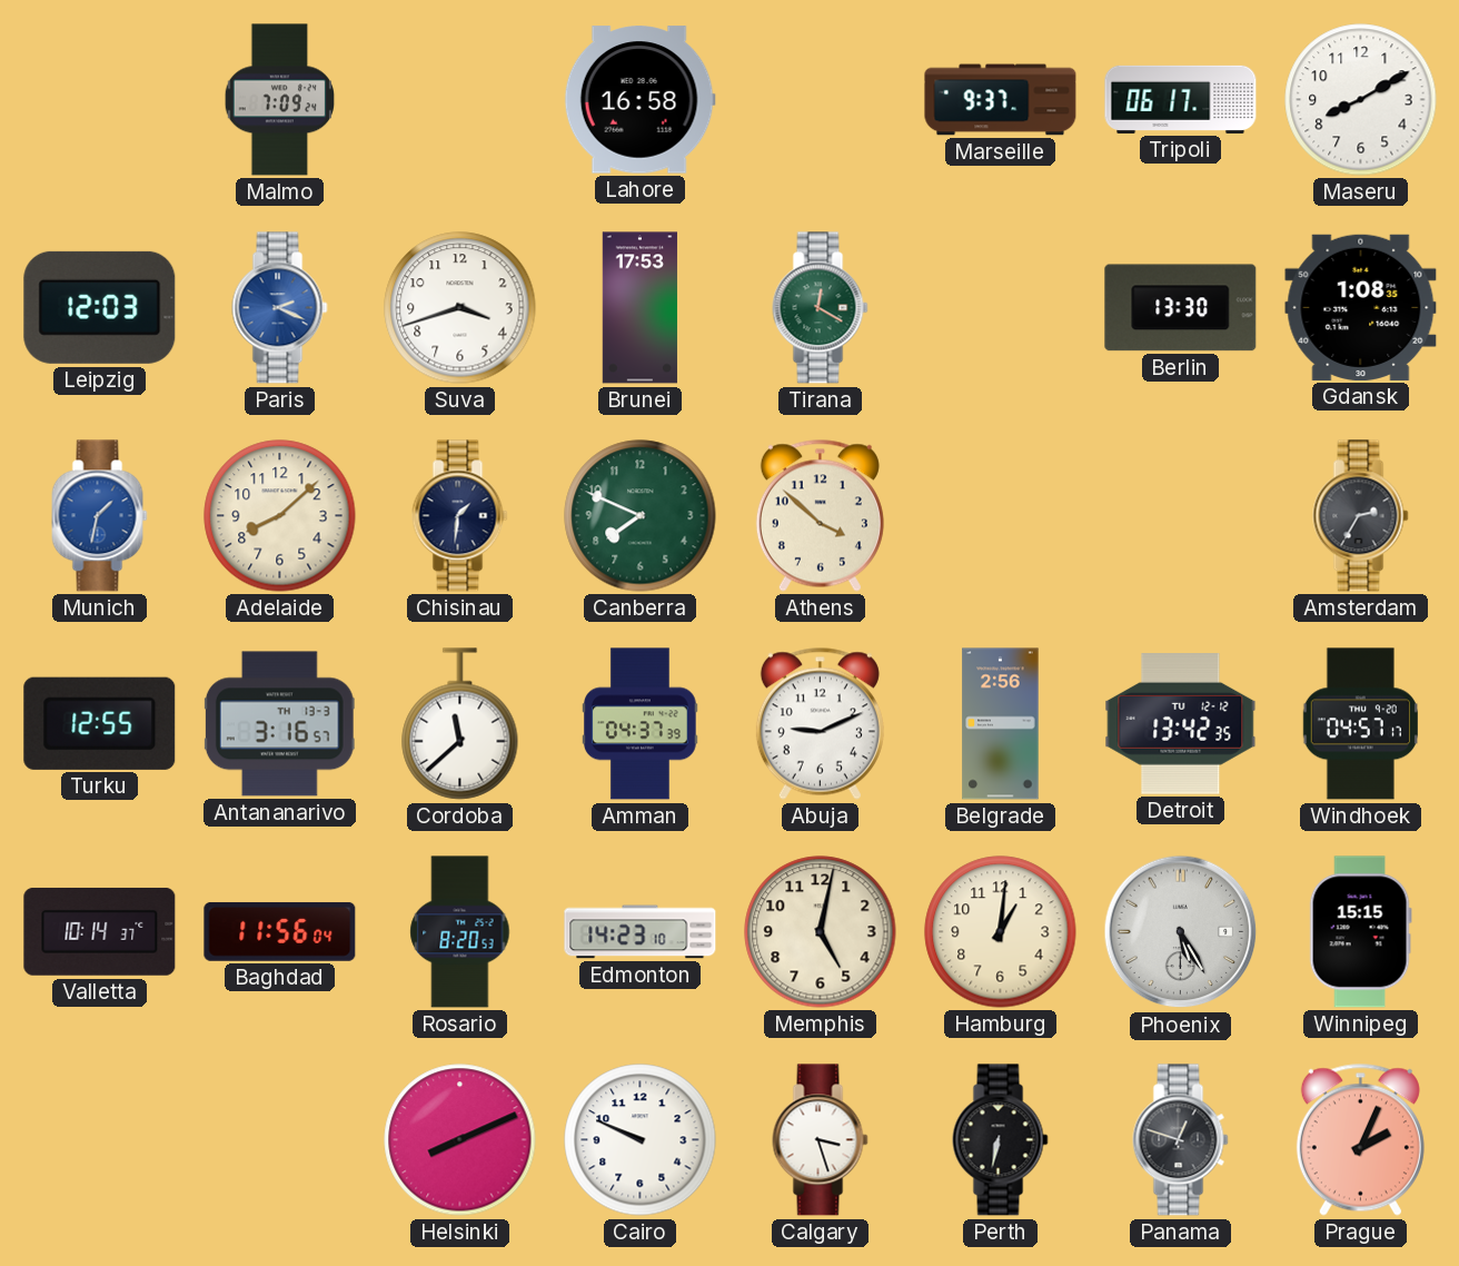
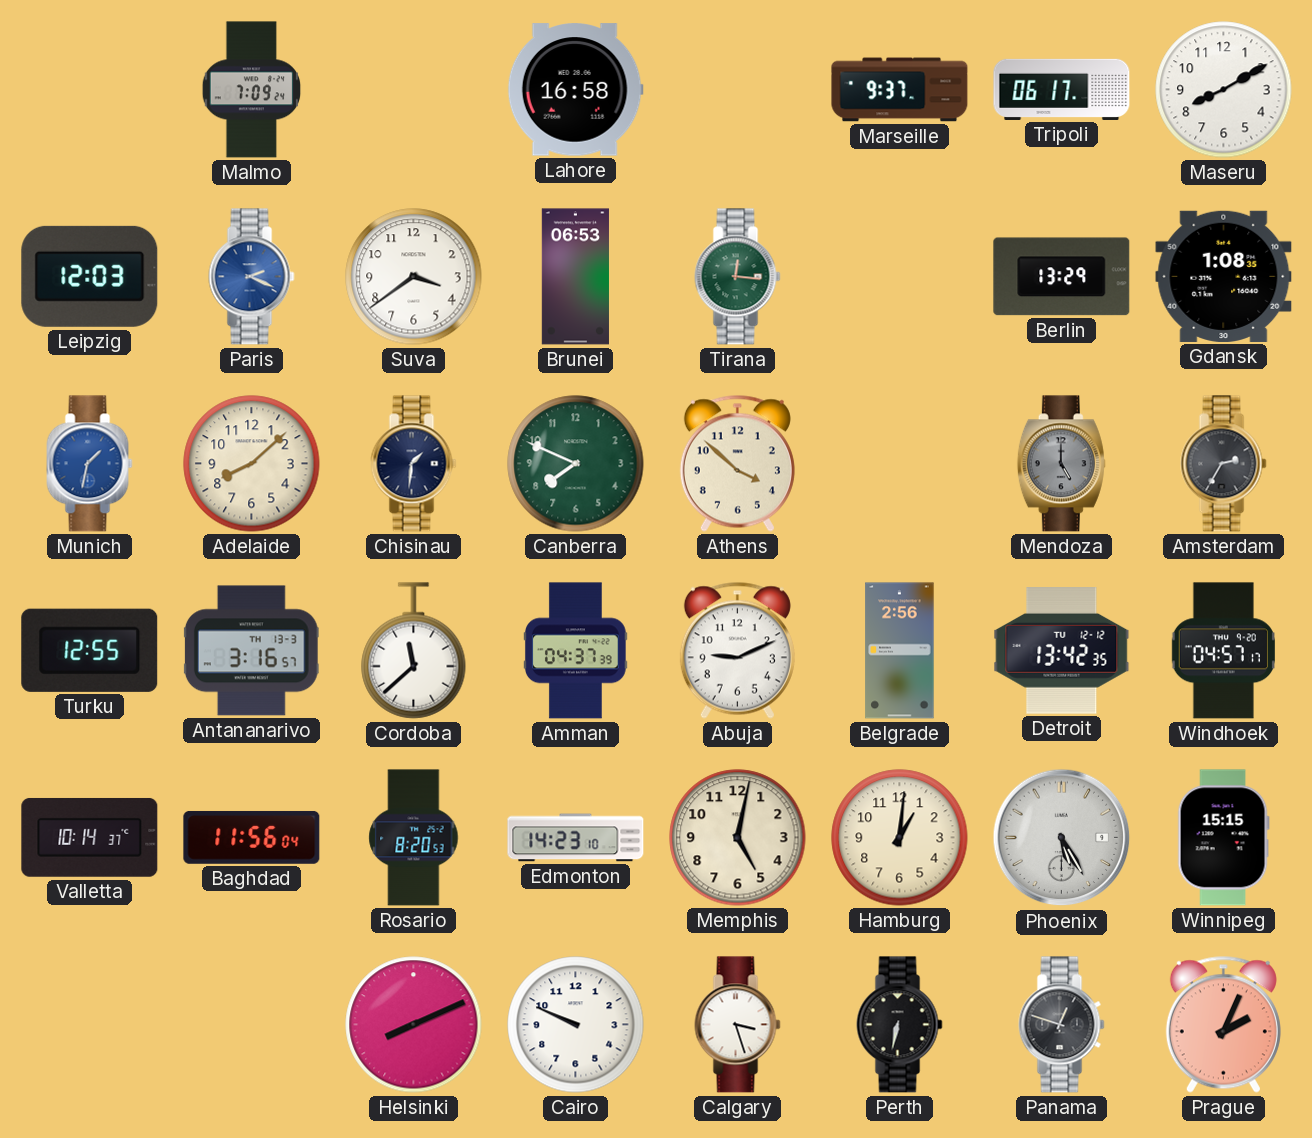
Suva: 3:42 -> 3:39 (414, 277)
Brunei: 17:53 -> 06:53 (575, 277)
Tirana: 12:20 -> 12:16 (738, 277)
Berlin: 13:30 -> 13:29 (1062, 277)
Mendoza: none -> 5:00 (1061, 464)
